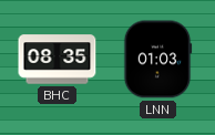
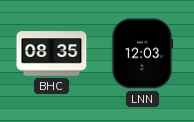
LNN: 01:03 -> 12:03 (142, 54)
